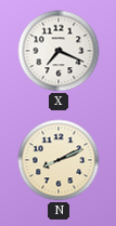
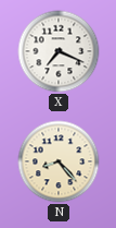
N: 8:11 -> 8:23 (59, 161)
